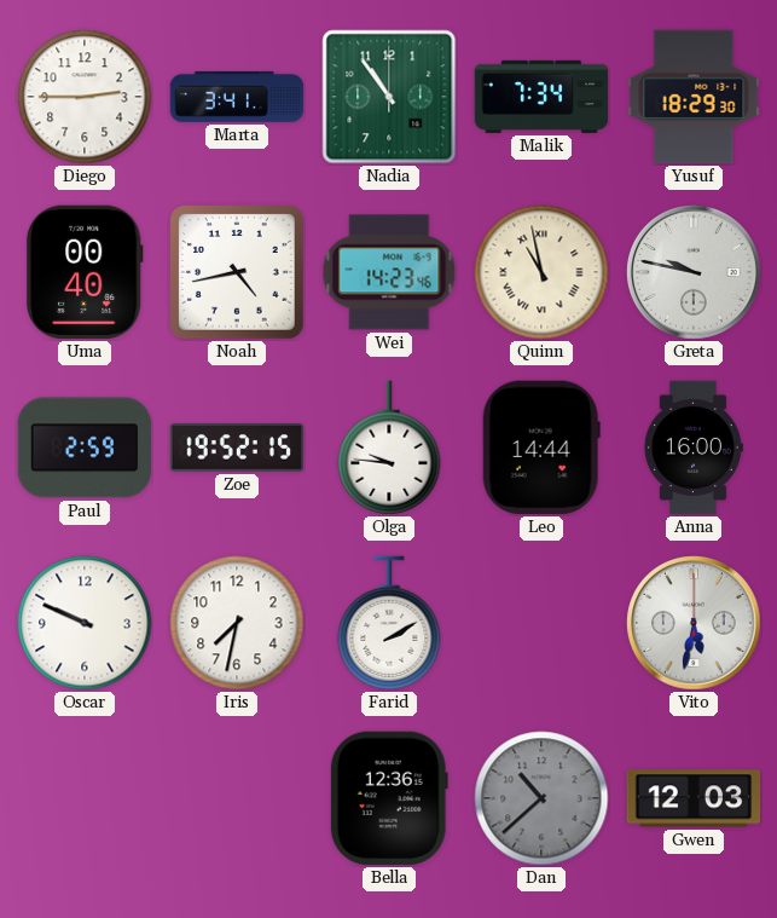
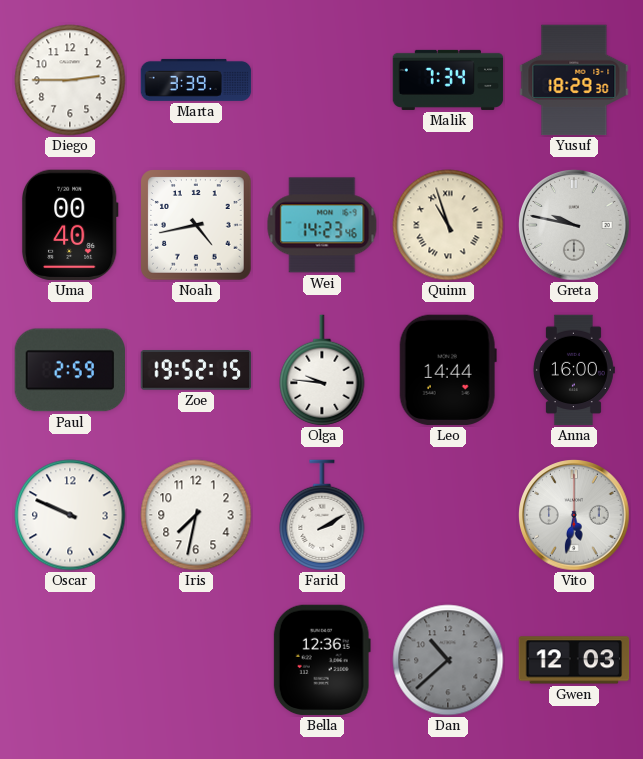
Marta: 3:41 -> 3:39 (196, 80)
Nadia: 10:54 -> none (389, 97)
Quinn: 10:58 -> 10:57 (448, 225)
